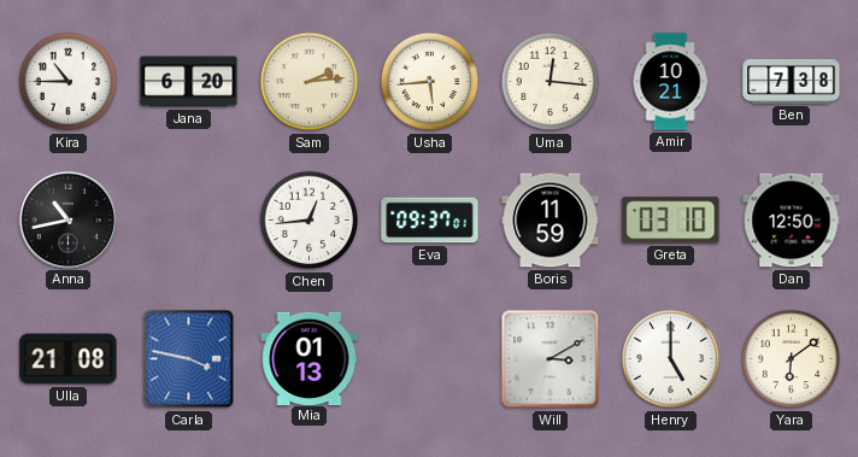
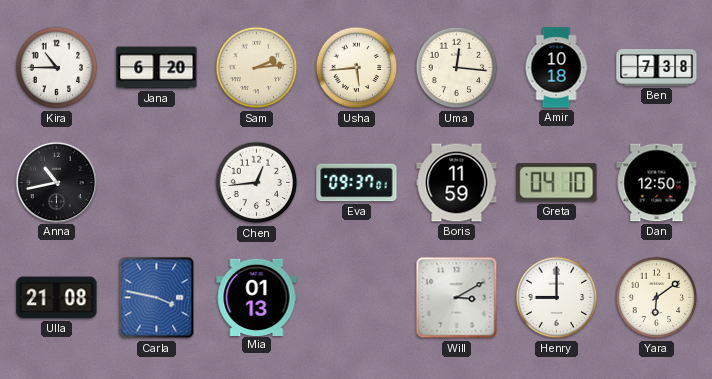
Amir: 10:21 -> 10:18 (556, 68)
Greta: 03:10 -> 04:10 (557, 183)
Henry: 5:00 -> 9:00 (557, 298)
